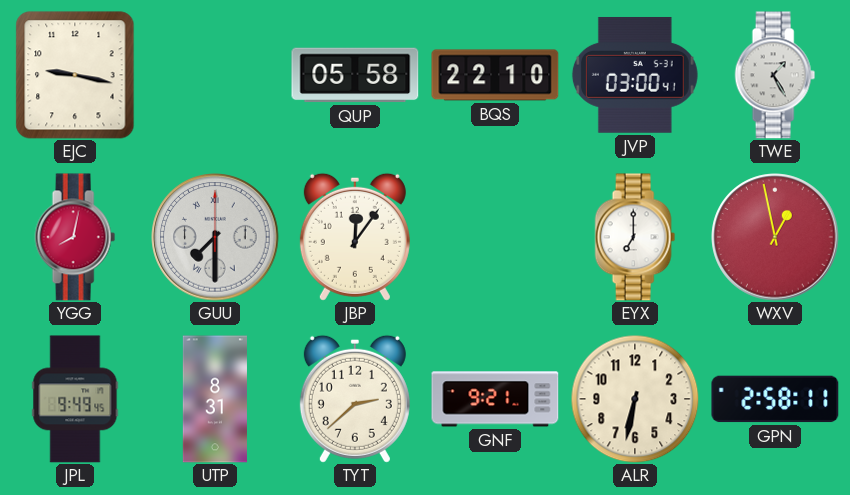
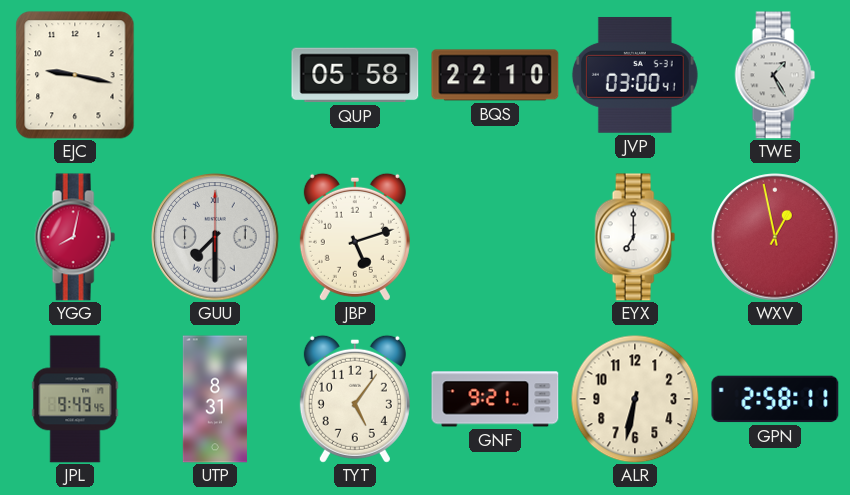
JBP: 12:06 -> 5:12 (355, 237)
TYT: 2:38 -> 5:06 (355, 399)
